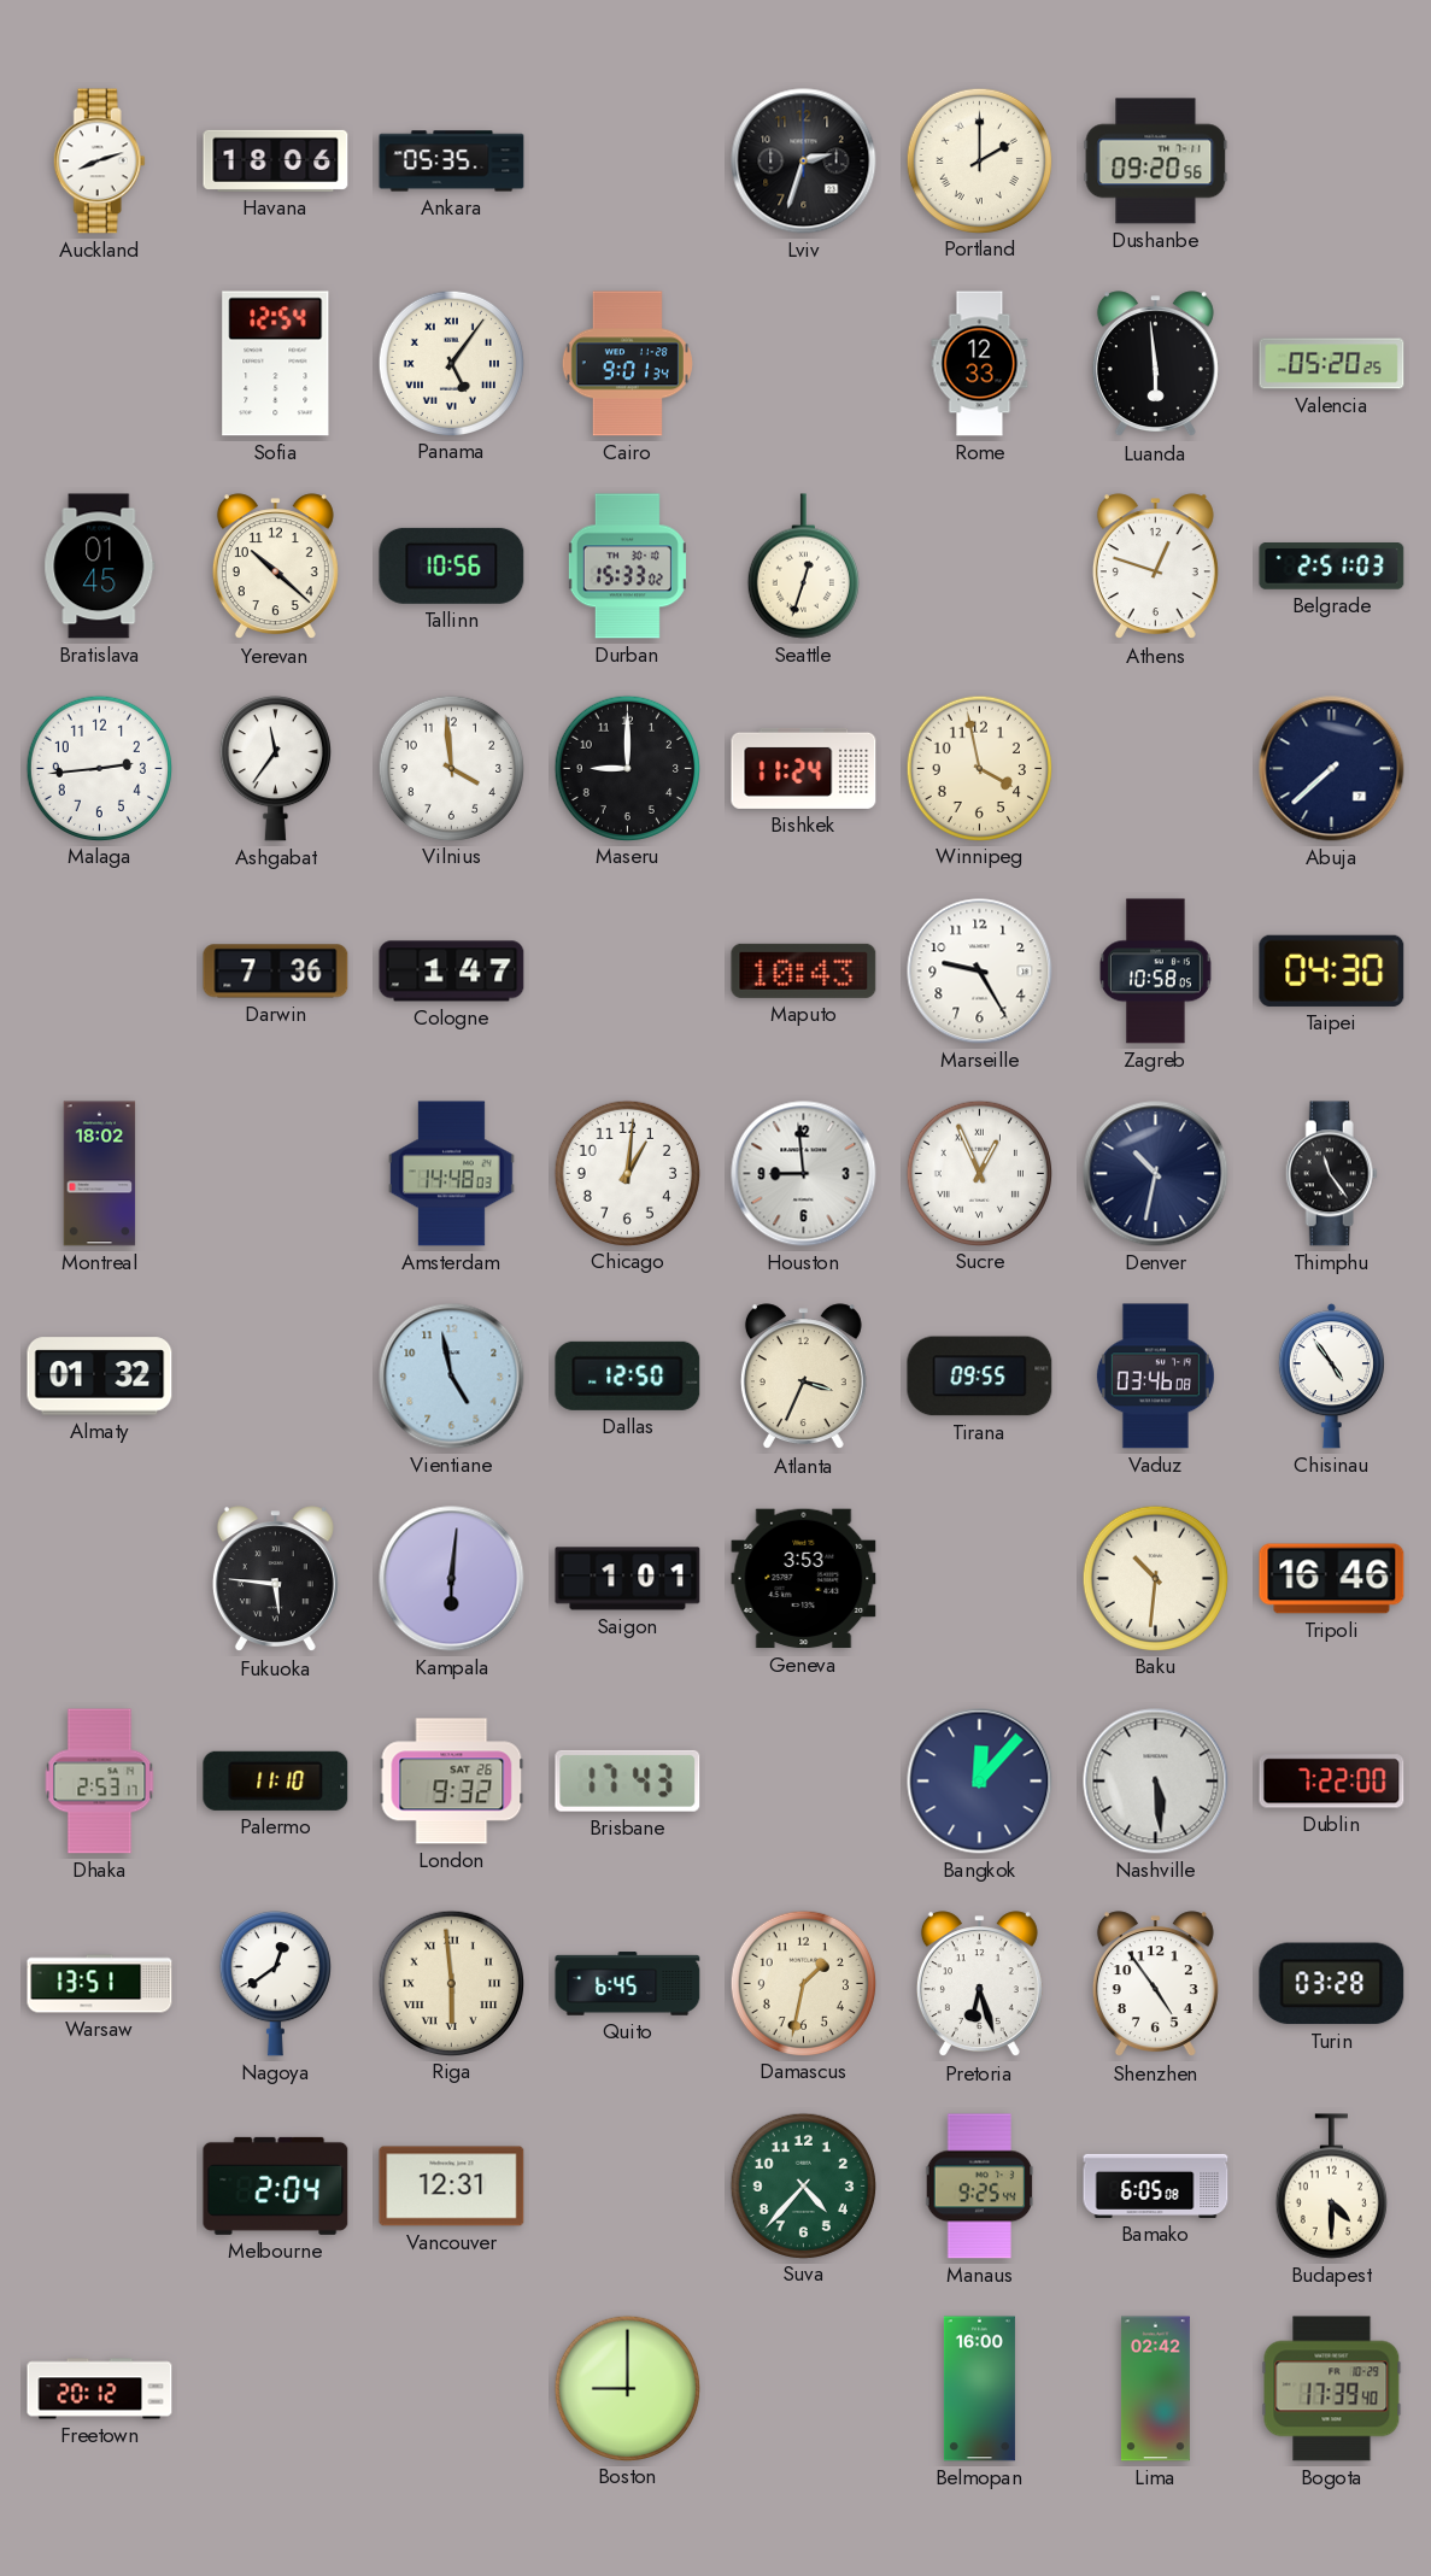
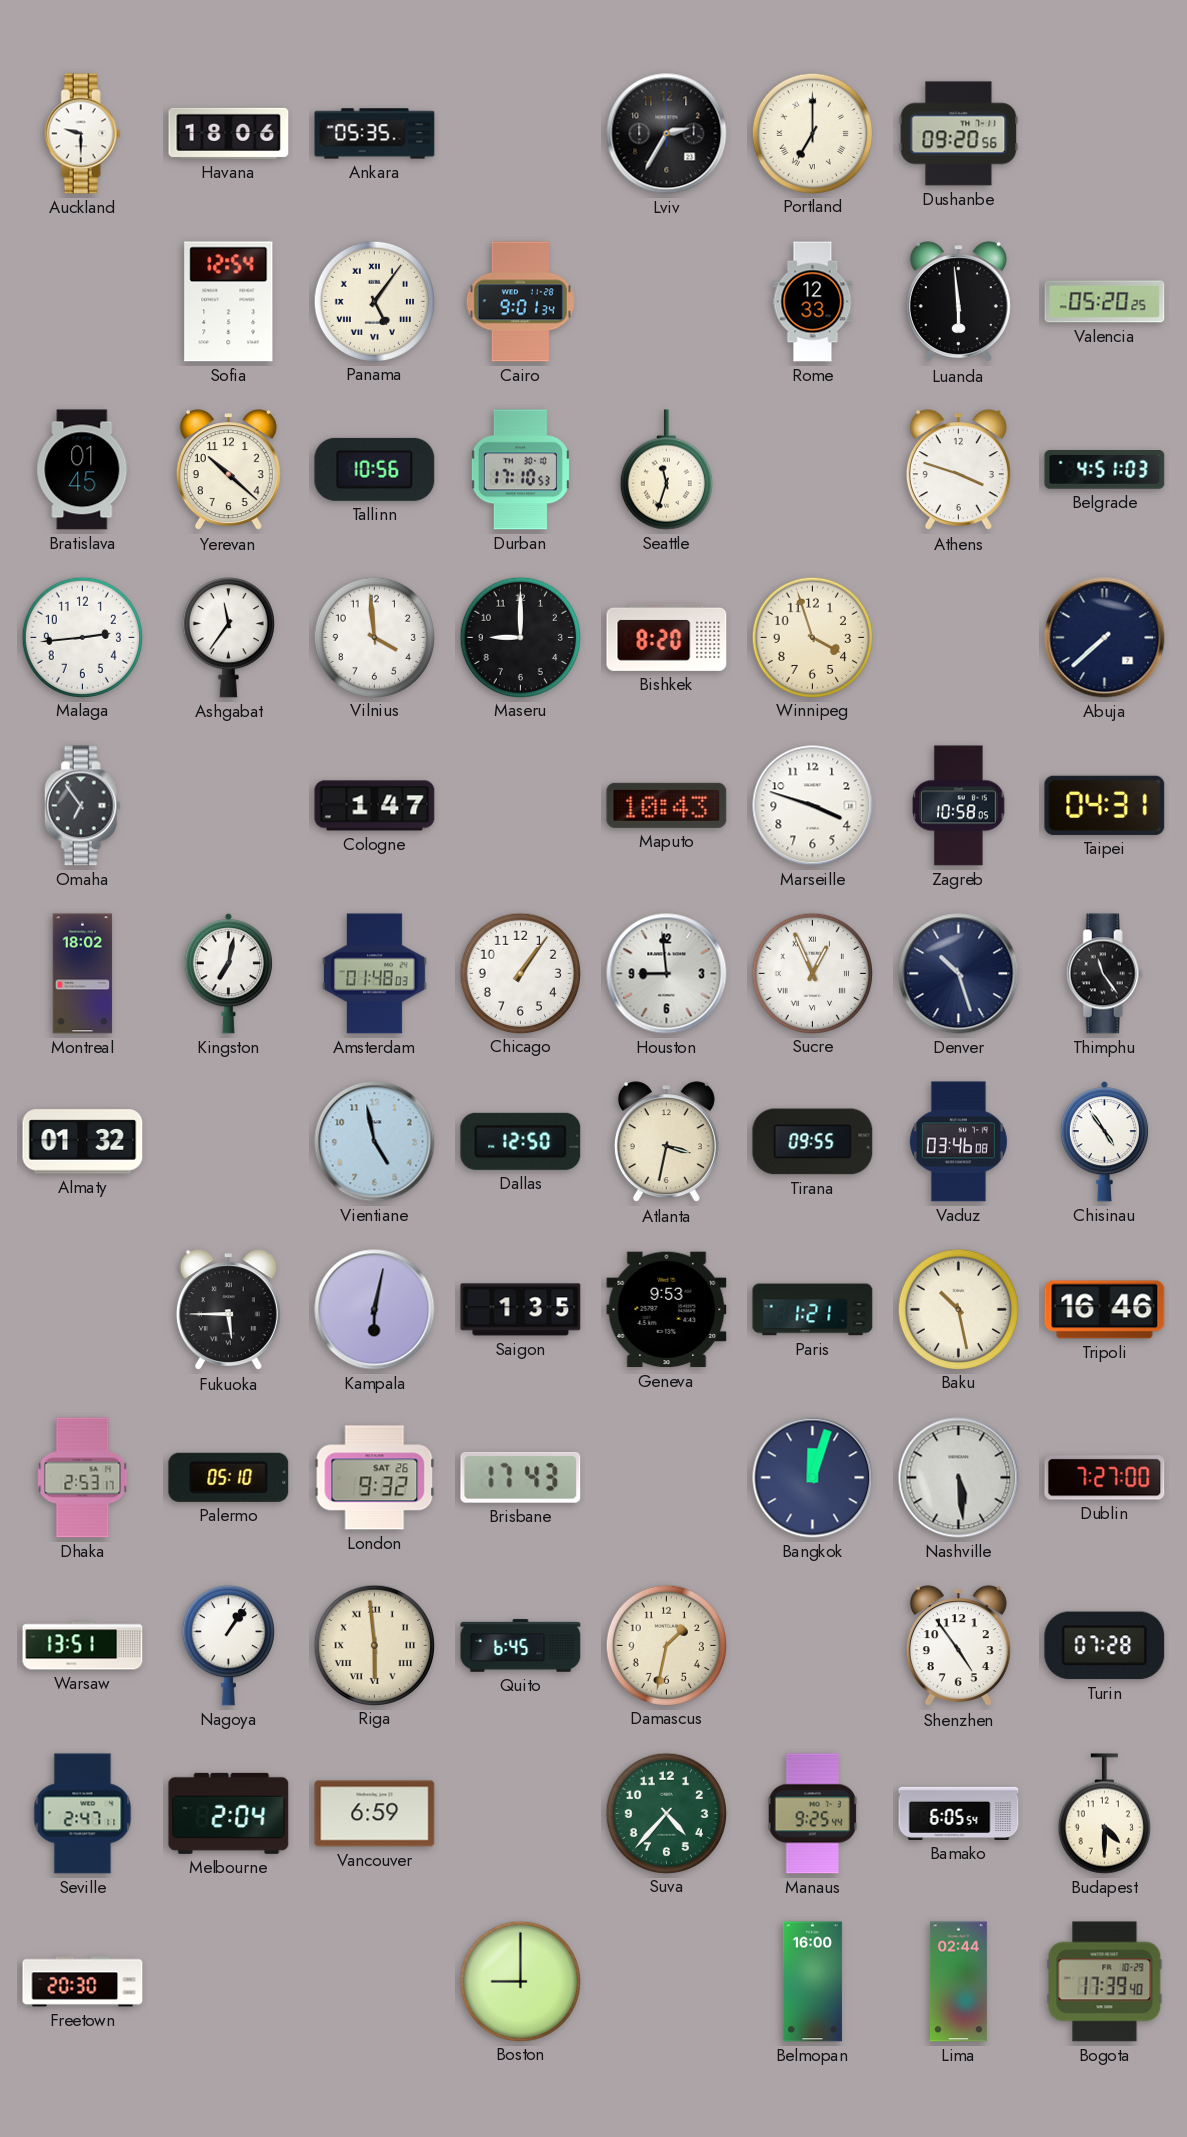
Auckland: 8:12 -> 9:30 (82, 134)
Lviv: 2:33 -> 2:35 (667, 134)
Portland: 2:00 -> 7:00 (812, 133)
Durban: 15:33 -> 17:10 (520, 470)
Seattle: 12:33 -> 11:33 (666, 470)
Athens: 12:48 -> 3:48 (958, 470)
Belgrade: 2:51 -> 4:51 (1105, 470)
Bishkek: 11:24 -> 8:20 (667, 637)
Winnipeg: 3:58 -> 3:57 (812, 637)
Omaha: none -> 6:54 (82, 806)
Darwin: 7:36 -> none (276, 972)
Marseille: 9:25 -> 3:48 (813, 806)
Taipei: 04:30 -> 04:31 (1105, 805)
Kingston: none -> 7:02 (228, 974)
Amsterdam: 14:48 -> 01:48 (374, 974)
Chicago: 1:01 -> 1:06 (520, 973)
Denver: 10:32 -> 10:27 (959, 974)
Atlanta: 3:34 -> 3:32 (666, 1142)
Fukuoka: 5:46 -> 5:45 (228, 1310)
Kampala: 6:01 -> 6:02 (375, 1310)
Saigon: 1:01 -> 1:35 (521, 1310)
Geneva: 3:53 -> 9:53 (667, 1310)
Paris: none -> 1:21 (813, 1310)
Baku: 10:31 -> 10:28 (958, 1309)
Palermo: 11:10 -> 05:10 (229, 1477)
Bangkok: 12:07 -> 12:03 (813, 1478)
Dublin: 7:22 -> 7:27 (1105, 1478)
Nagoya: 12:39 -> 1:06 (228, 1646)
Pretoria: 6:27 -> none (979, 1984)
Turin: 03:28 -> 07:28 (1105, 1646)
Seville: none -> 2:47 (83, 1814)
Vancouver: 12:31 -> 6:59 (375, 1814)
Bamako: 6:05:08 -> 6:05:54 (959, 1813)
Freetown: 20:12 -> 20:30 (83, 1982)
Lima: 02:42 -> 02:44 (958, 1982)
